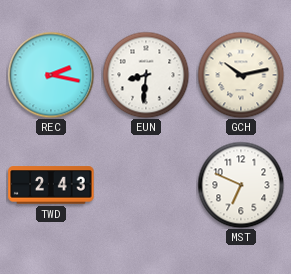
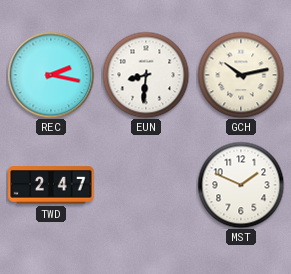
TWD: 2:43 -> 2:47 (51, 185)
MST: 6:49 -> 1:49 (241, 185)
